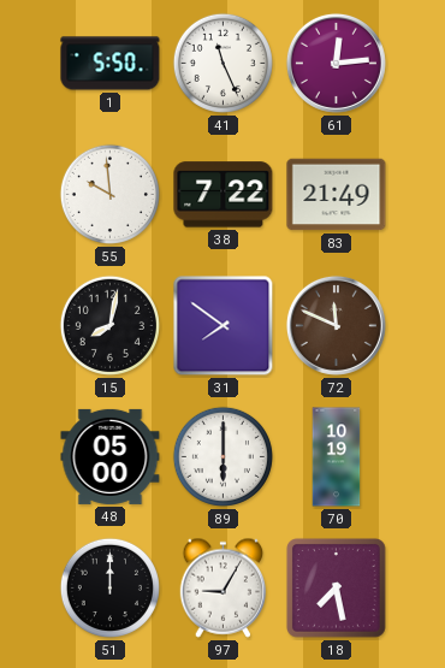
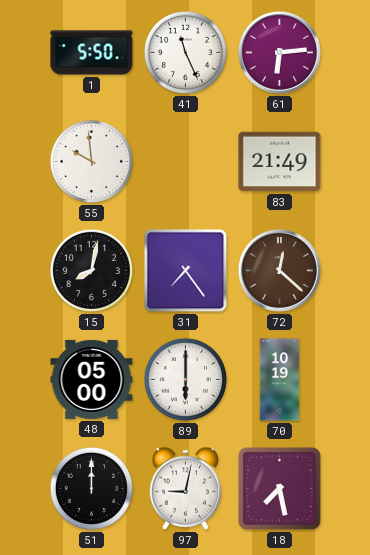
61: 12:14 -> 6:14 (279, 52)
38: 7:22 -> none (224, 195)
31: 7:51 -> 7:24 (186, 271)
72: 11:49 -> 12:22 (279, 270)
97: 9:05 -> 9:02 (186, 488)
